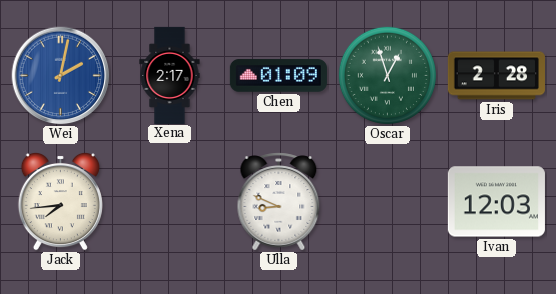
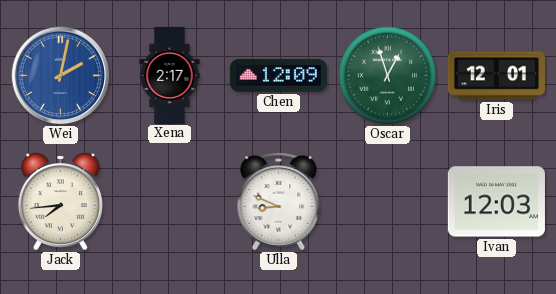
Chen: 01:09 -> 12:09 (278, 76)
Iris: 2:28 -> 12:01 (496, 76)
